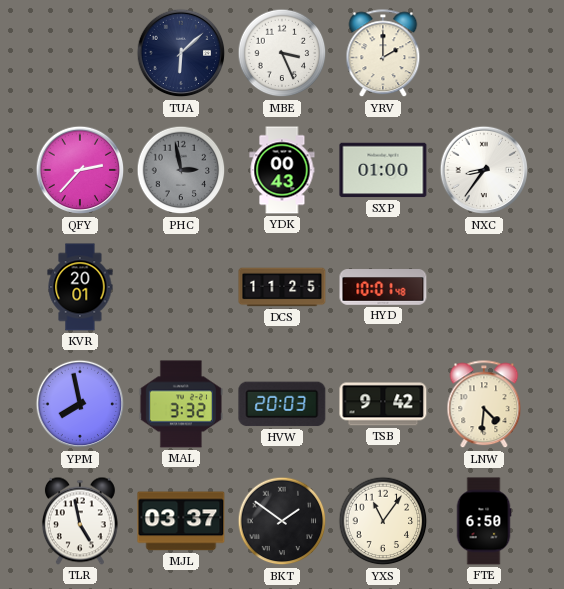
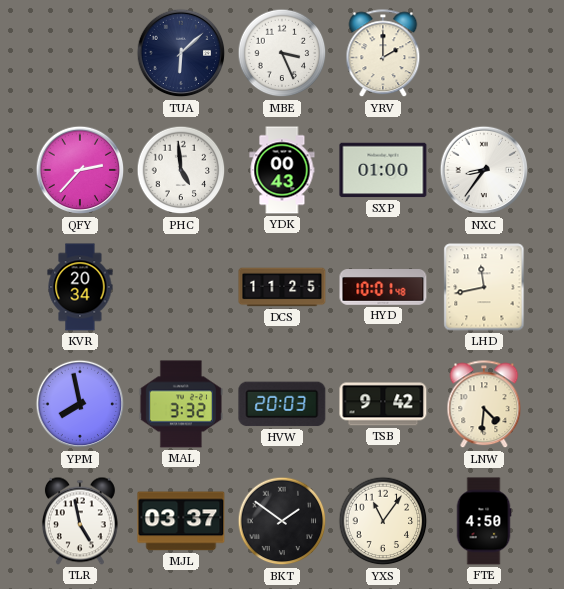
PHC: 2:58 -> 4:59 (181, 170)
PHC dial: grey -> white (181, 170)
KVR: 20:01 -> 20:34 (80, 287)
LHD: none -> 11:43 (484, 287)
FTE: 6:50 -> 4:50 (484, 521)
